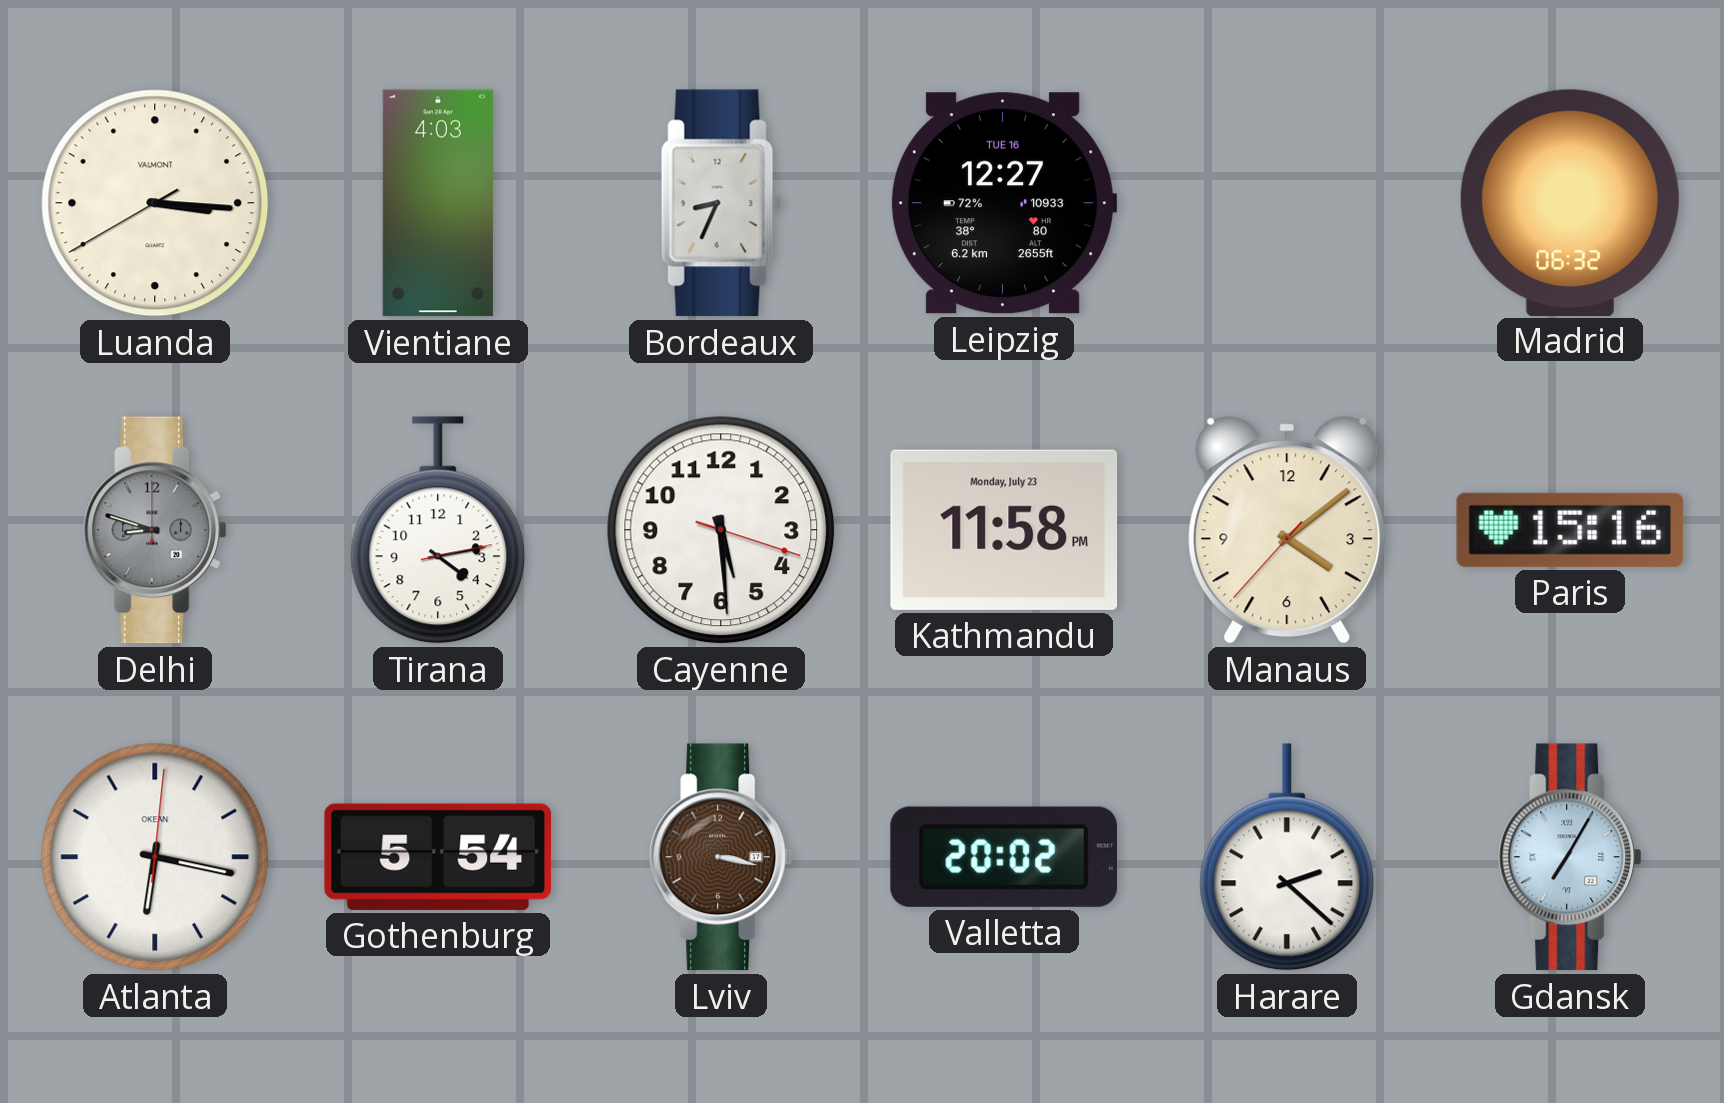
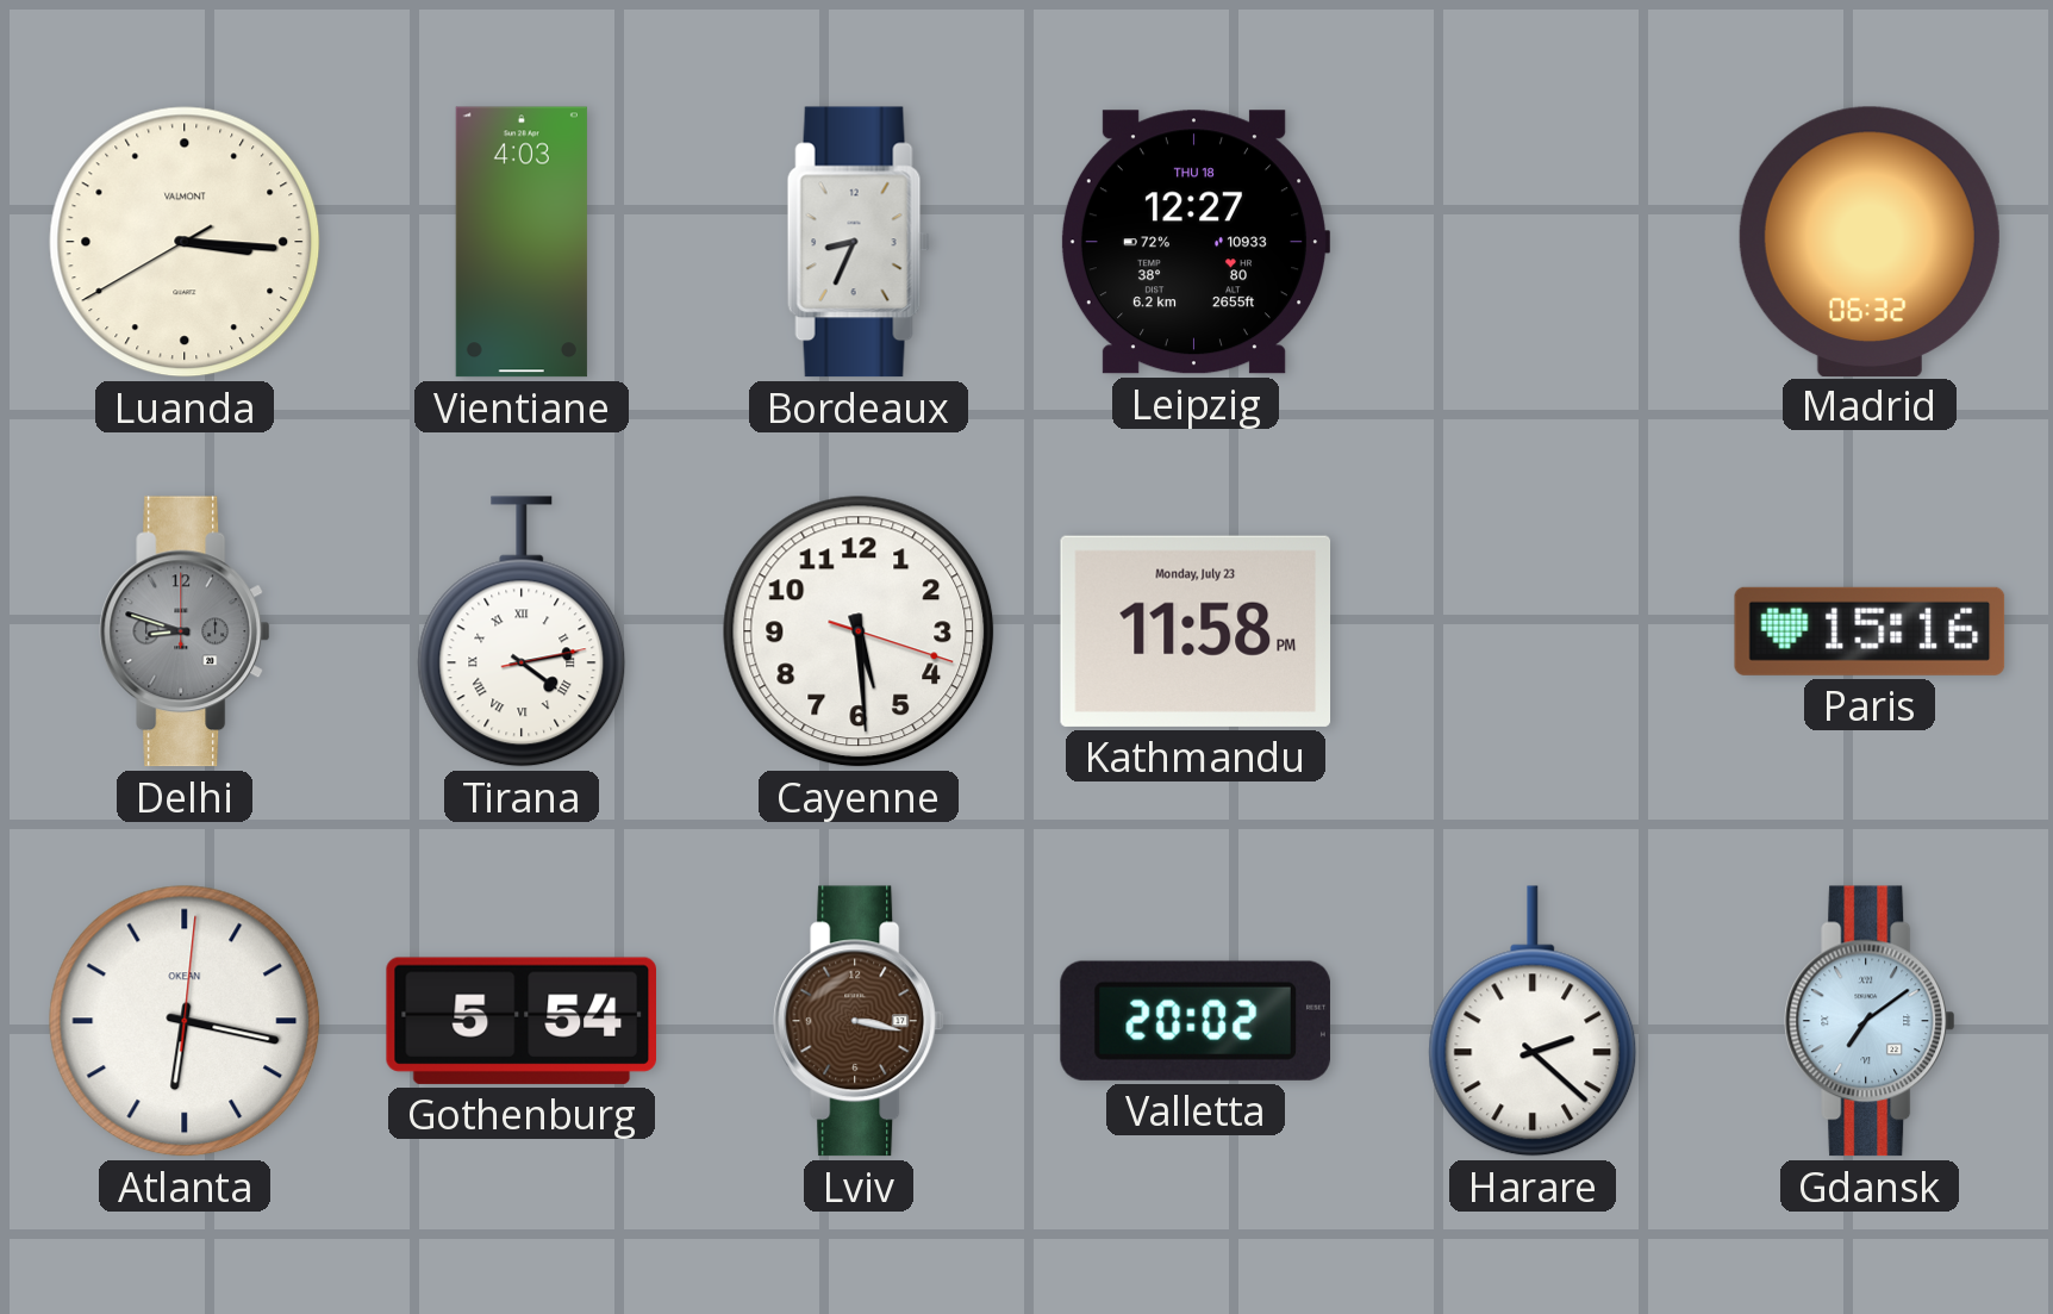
Leipzig date: TUE 16 -> THU 18 (1196, 242)
Tirana numerals: Arabic -> Roman (522, 631)
Manaus: 4:08 -> none (1287, 530)
Gdansk: 7:05 -> 7:09 (1870, 1021)
